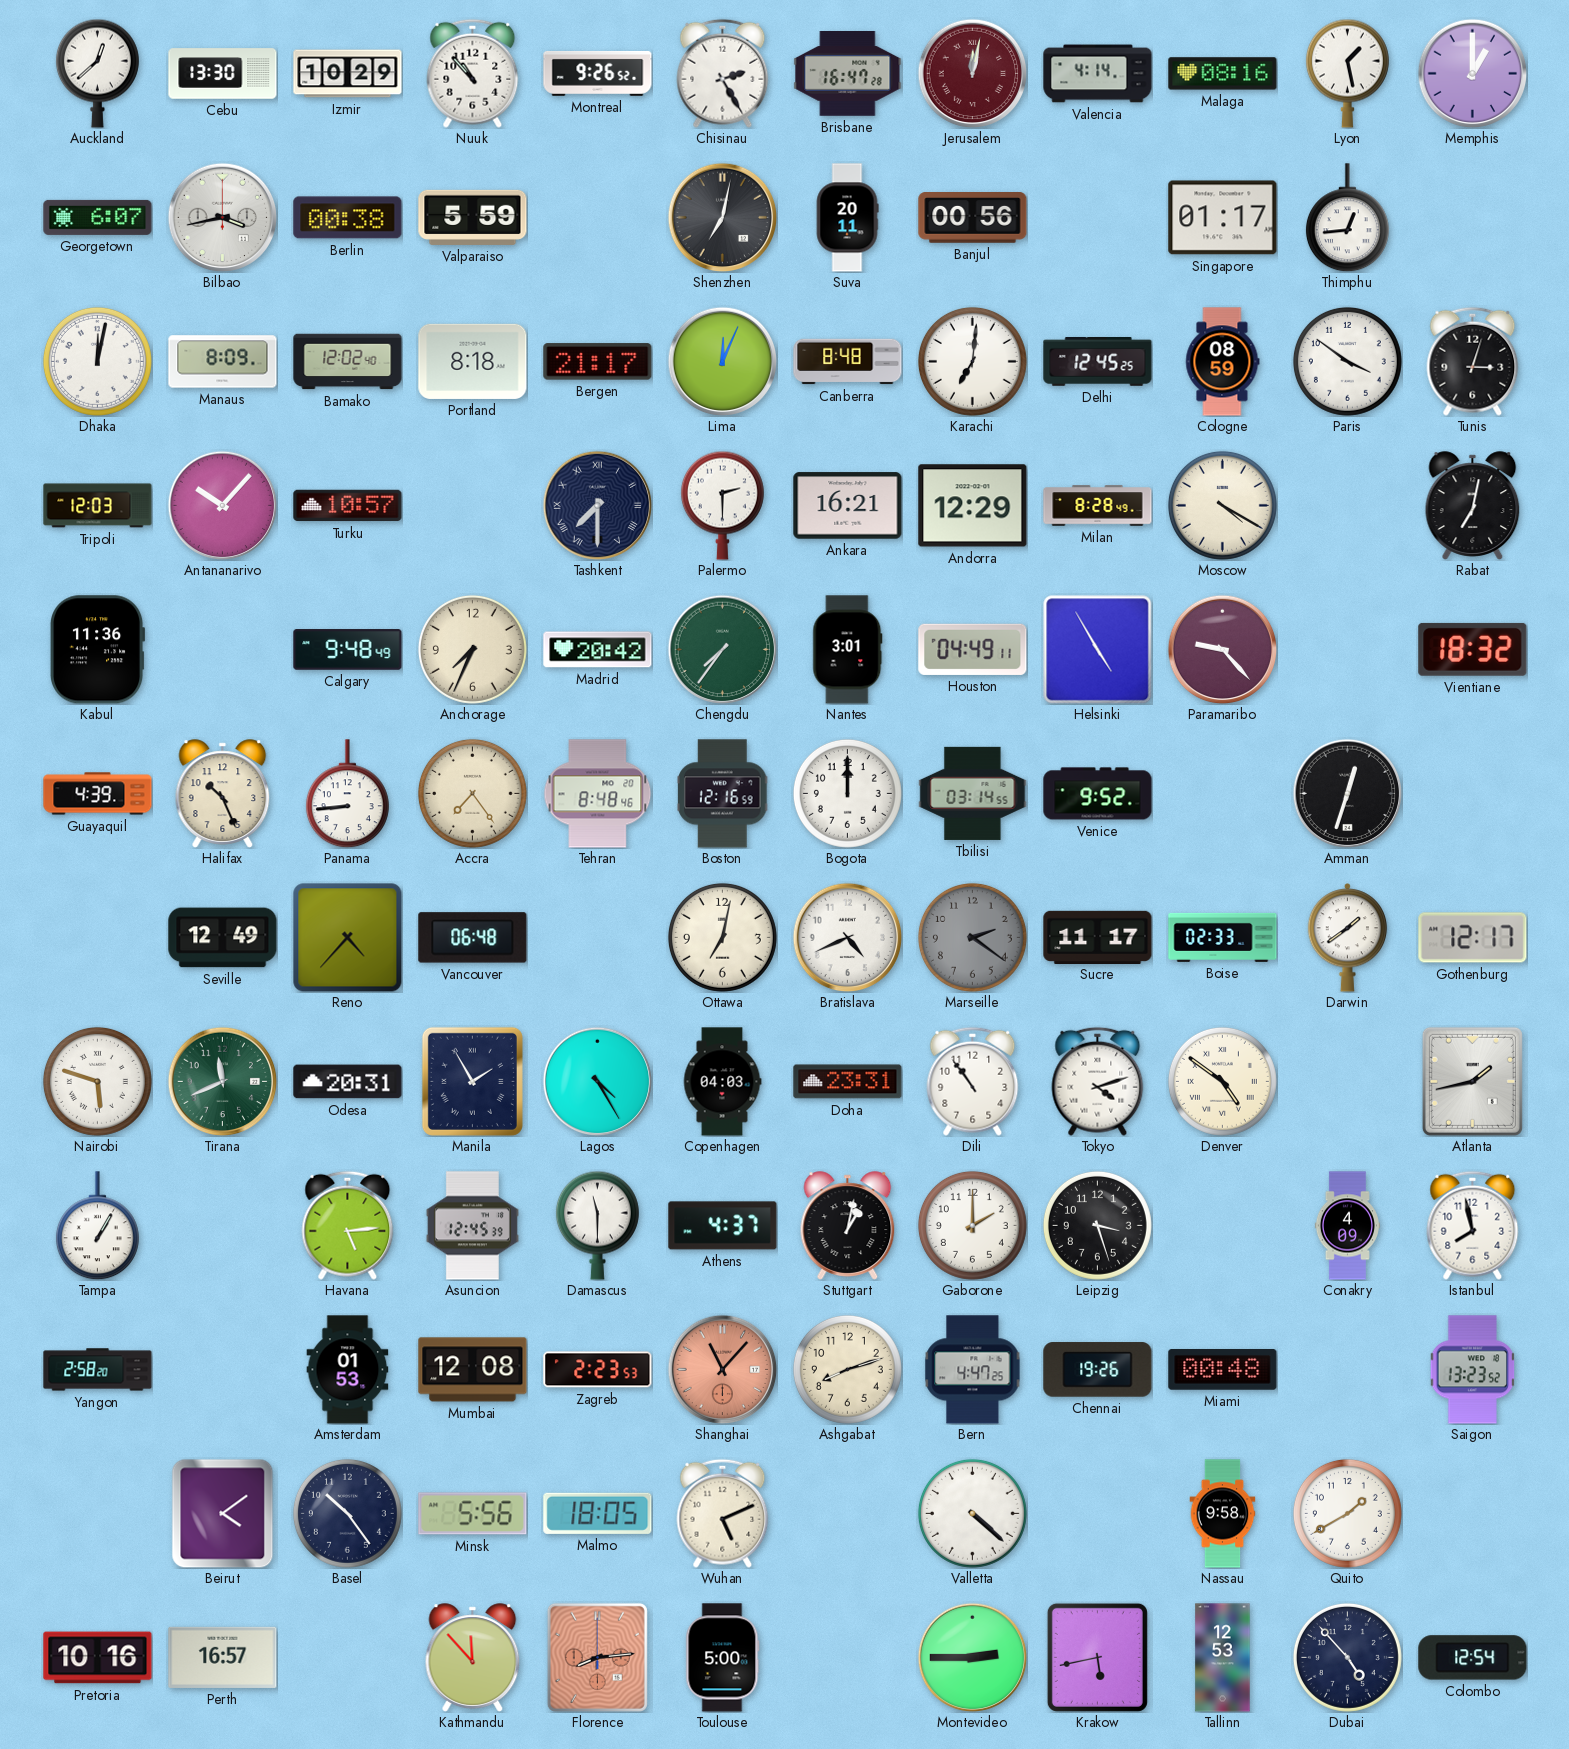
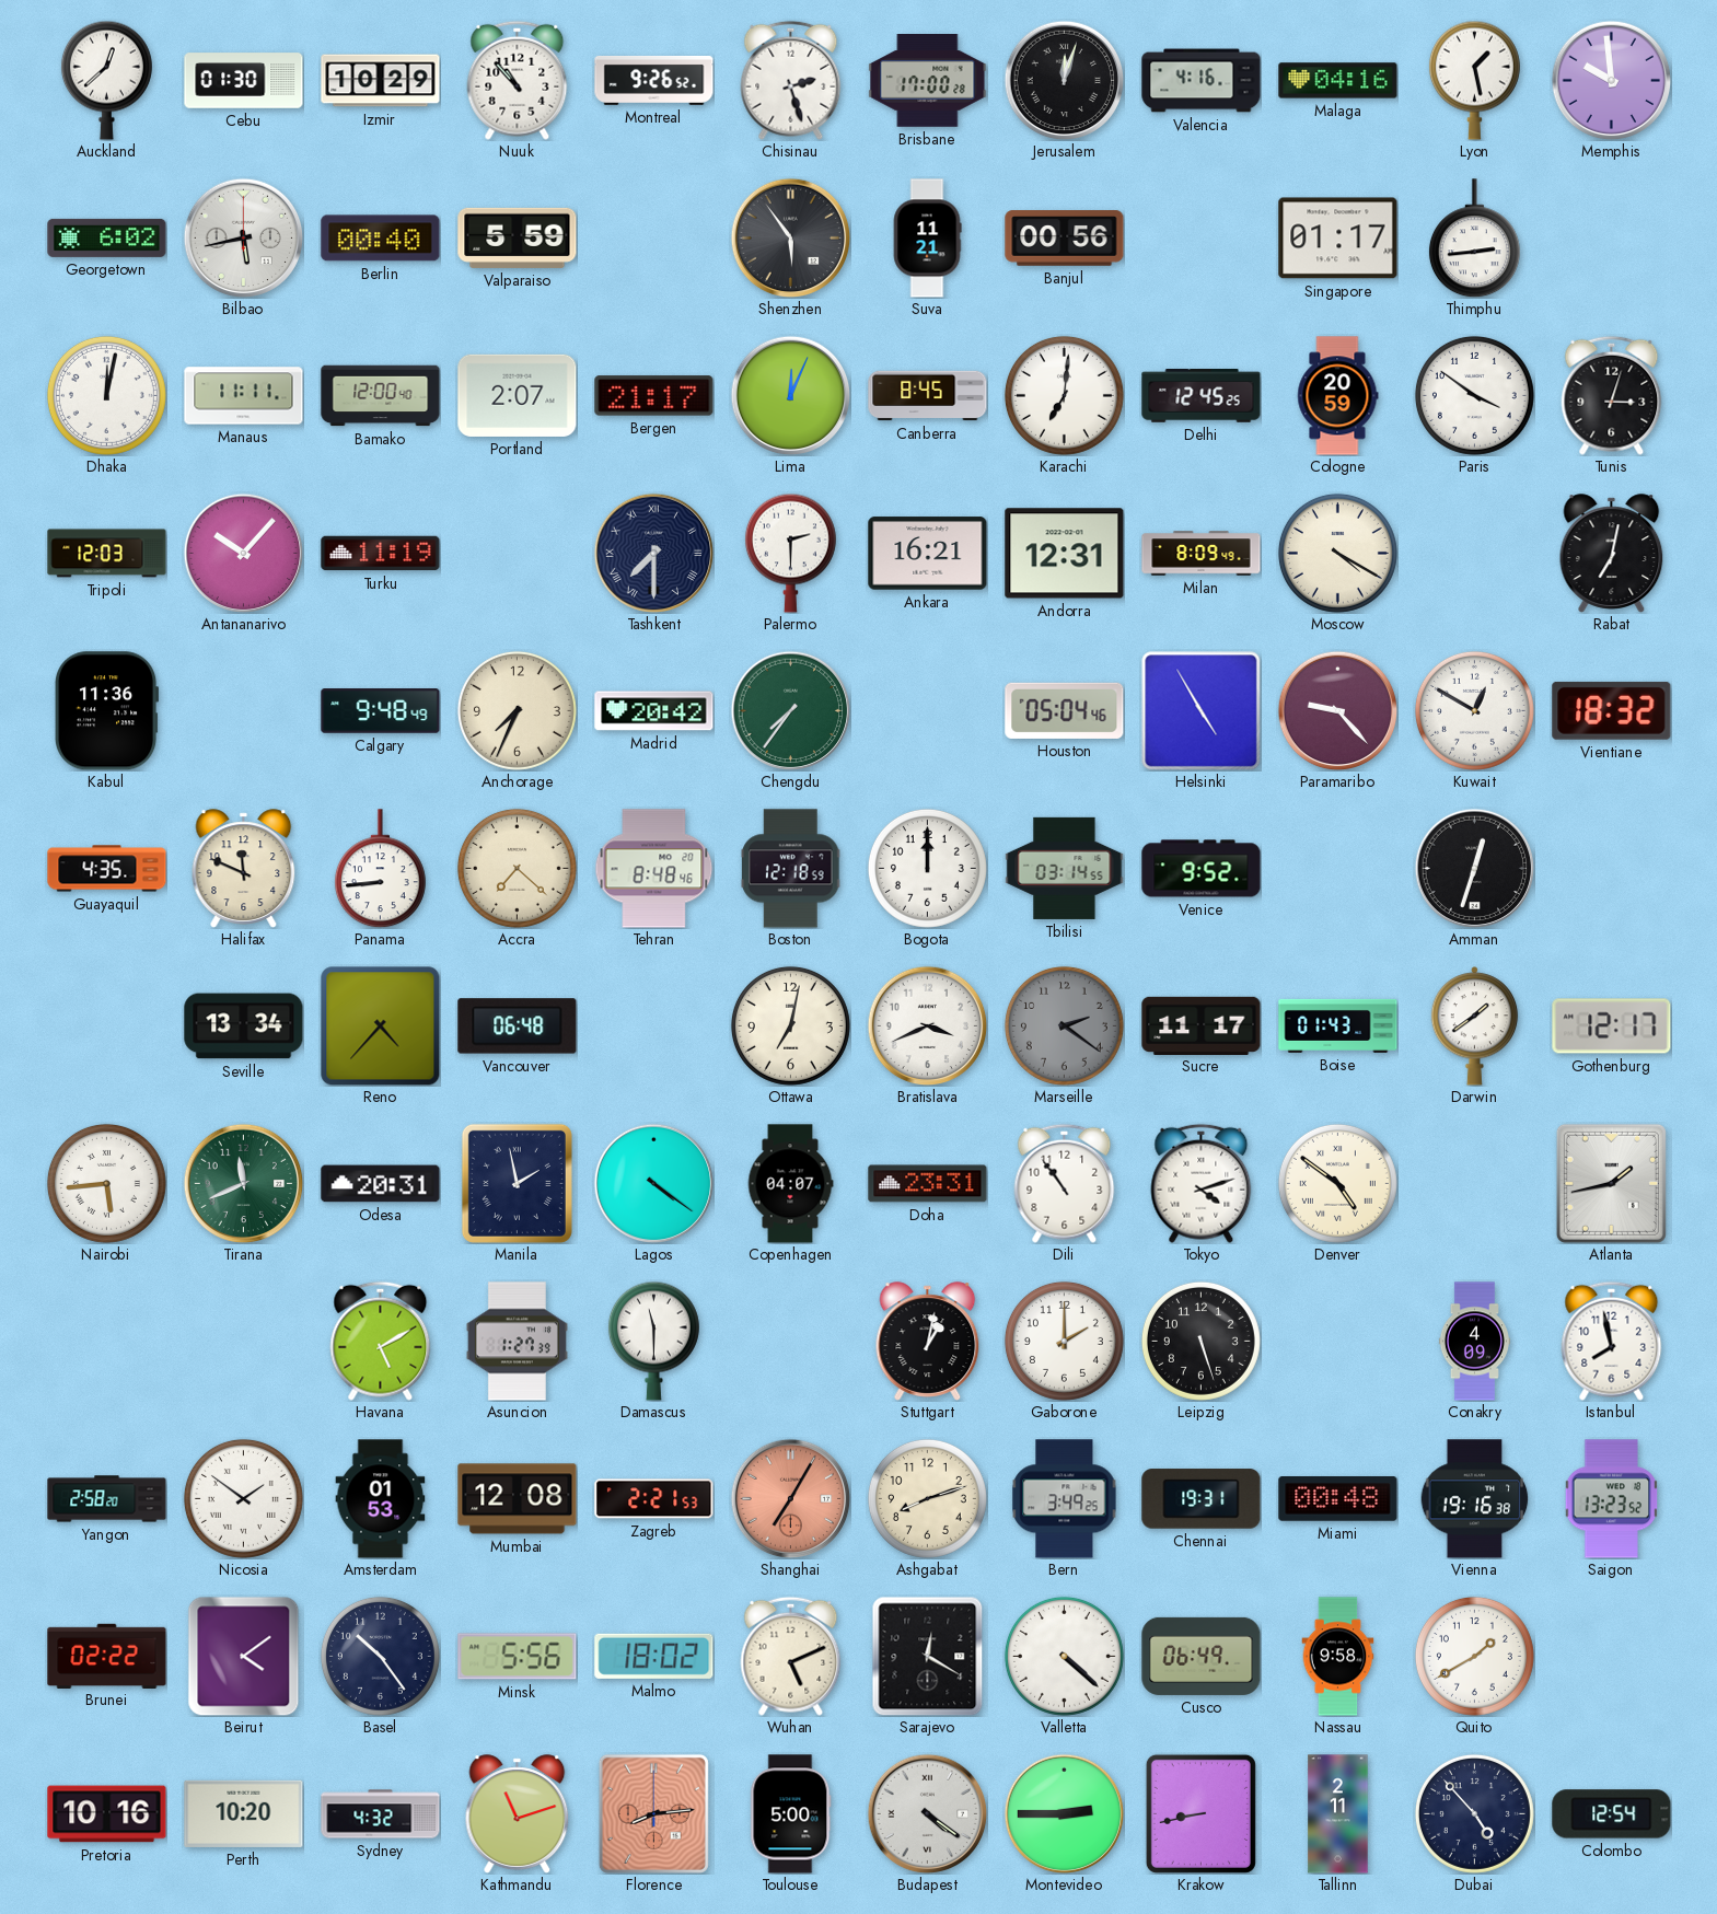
Cebu: 13:30 -> 01:30 (244, 81)
Chisinau: 2:25 -> 2:27 (791, 80)
Brisbane: 16:47 -> 17:00 (928, 81)
Jerusalem: 12:02 -> 12:03 (1064, 80)
Jerusalem dial: burgundy -> black (1064, 80)
Valencia: 4:14 -> 4:16 (1202, 81)
Malaga: 08:16 -> 04:16 (1338, 81)
Memphis: 1:00 -> 9:59 (1611, 80)
Georgetown: 6:07 -> 6:02 (107, 237)
Bilbao: 3:43 -> 5:43 (243, 237)
Berlin: 00:38 -> 00:40 (381, 239)
Shenzhen: 7:02 -> 5:54 (790, 237)
Suva: 20:11 -> 11:21 (927, 239)
Thimphu: 12:44 -> 2:44 (1474, 239)
Manaus: 8:09 -> 11:11 (244, 396)
Bamako: 12:02 -> 12:00 (381, 396)
Portland: 8:18 -> 2:07 (518, 395)
Canberra: 8:48 -> 8:45 (928, 396)
Cologne: 08:59 -> 20:59 (1338, 396)
Turku: 10:57 -> 11:19 (381, 554)
Andorra: 12:29 -> 12:31 (1065, 554)
Milan: 8:28 -> 8:09 (1202, 554)
Nantes: 3:01 -> none (848, 650)
Houston: 04:49 -> 05:04 (1065, 710)
Kuwait: none -> 12:50 (1474, 710)
Guayaquil: 4:39 -> 4:35 (107, 869)
Halifax: 10:26 -> 11:49 (244, 869)
Accra: 7:24 -> 7:22 (517, 868)
Boston: 12:16 -> 12:18 (791, 869)
Seville: 12:49 -> 13:34 (244, 1026)
Bratislava: 4:41 -> 3:41 (927, 1025)
Boise: 02:33 -> 01:43 (1338, 1025)
Nairobi: 5:48 -> 5:44 (106, 1183)
Manila: 1:55 -> 1:58 (517, 1183)
Lagos: 4:25 -> 4:21 (653, 1183)
Copenhagen: 04:03 -> 04:07 (790, 1184)
Tampa: 1:05 -> none (97, 1226)
Havana: 5:14 -> 5:10 (381, 1341)
Asuncion: 12:45 -> 1:27 (517, 1342)
Athens: 4:37 -> none (723, 1226)
Leipzig: 3:27 -> 5:27 (1200, 1341)
Nicosia: none -> 1:51 (243, 1498)
Zagreb: 2:23 -> 2:21 (654, 1499)
Shanghai: 11:07 -> 7:05 (790, 1498)
Bern: 4:47 -> 3:49 (1065, 1499)
Chennai: 19:26 -> 19:31 (1202, 1499)
Vienna: none -> 19:16 (1475, 1499)
Brunei: none -> 02:22 (107, 1656)
Malmo: 18:05 -> 18:02 (654, 1656)
Sarajevo: none -> 12:20 (928, 1656)
Cusco: none -> 06:49 (1202, 1656)
Perth: 16:57 -> 10:20 (244, 1813)
Sydney: none -> 4:32 (381, 1814)
Kathmandu: 11:53 -> 11:12 (518, 1814)
Budapest: none -> 4:21 (927, 1813)
Krakow: 5:43 -> 8:43 (1200, 1813)
Tallinn: 12:53 -> 2:11 (1338, 1814)
